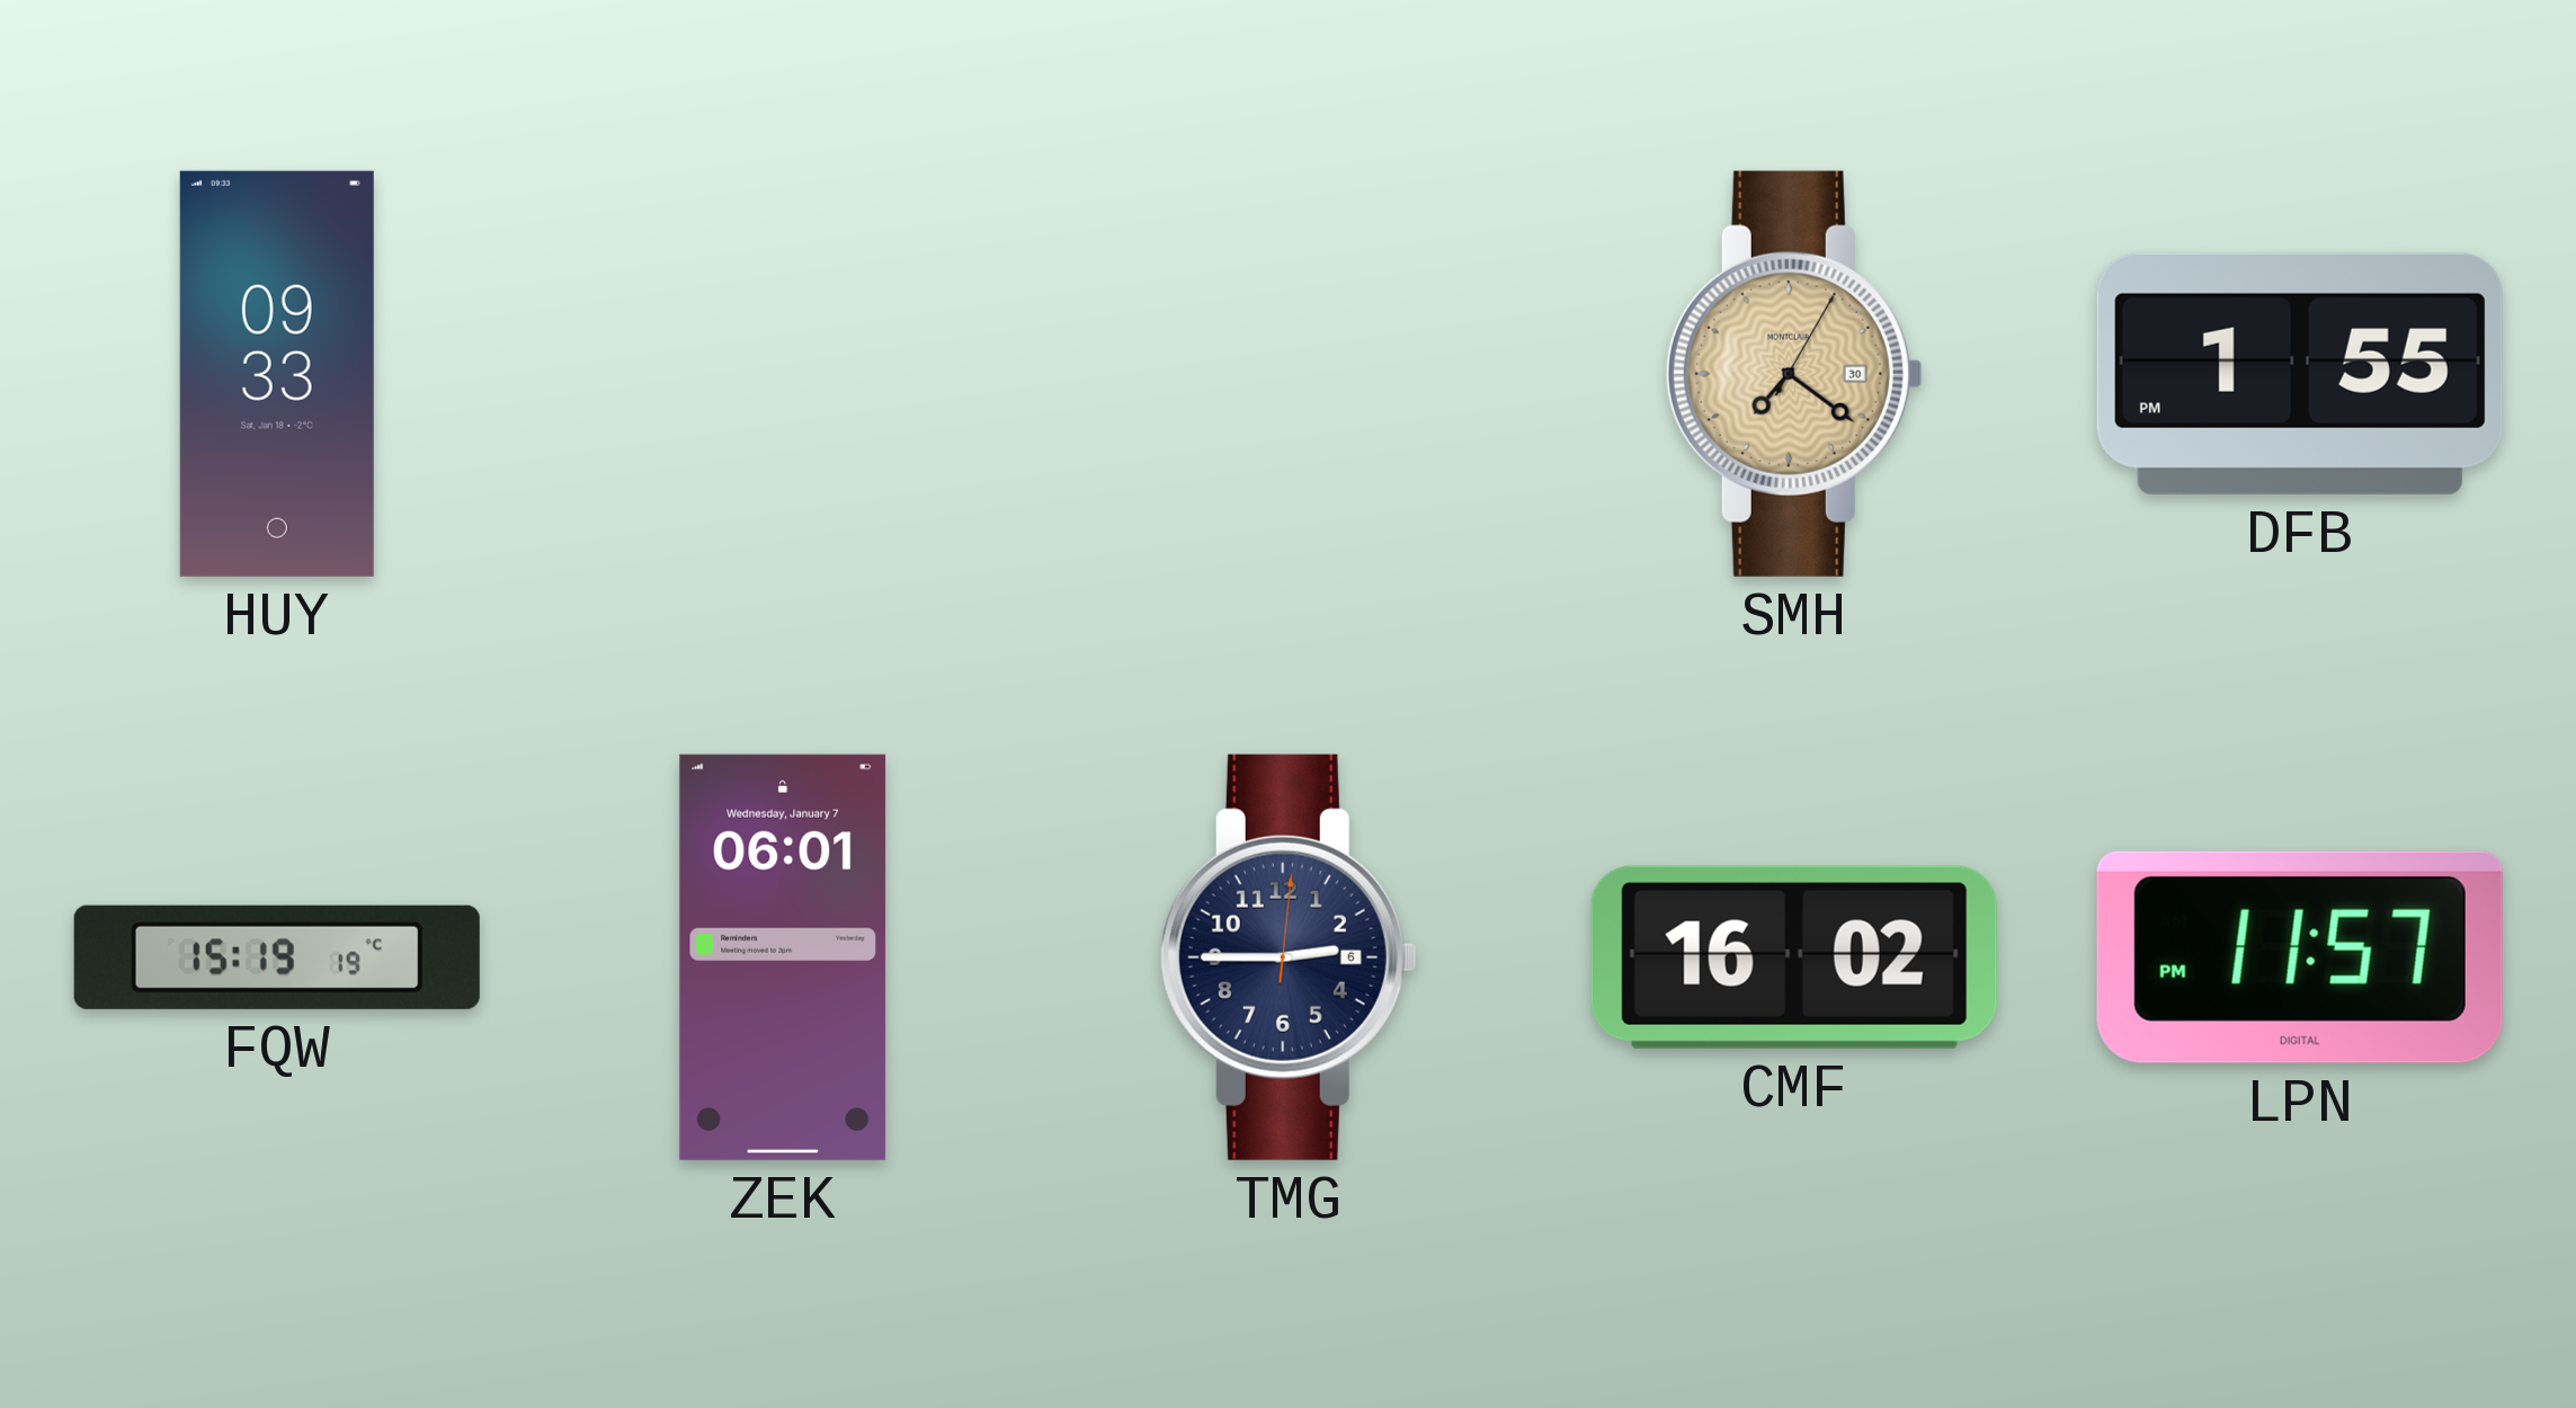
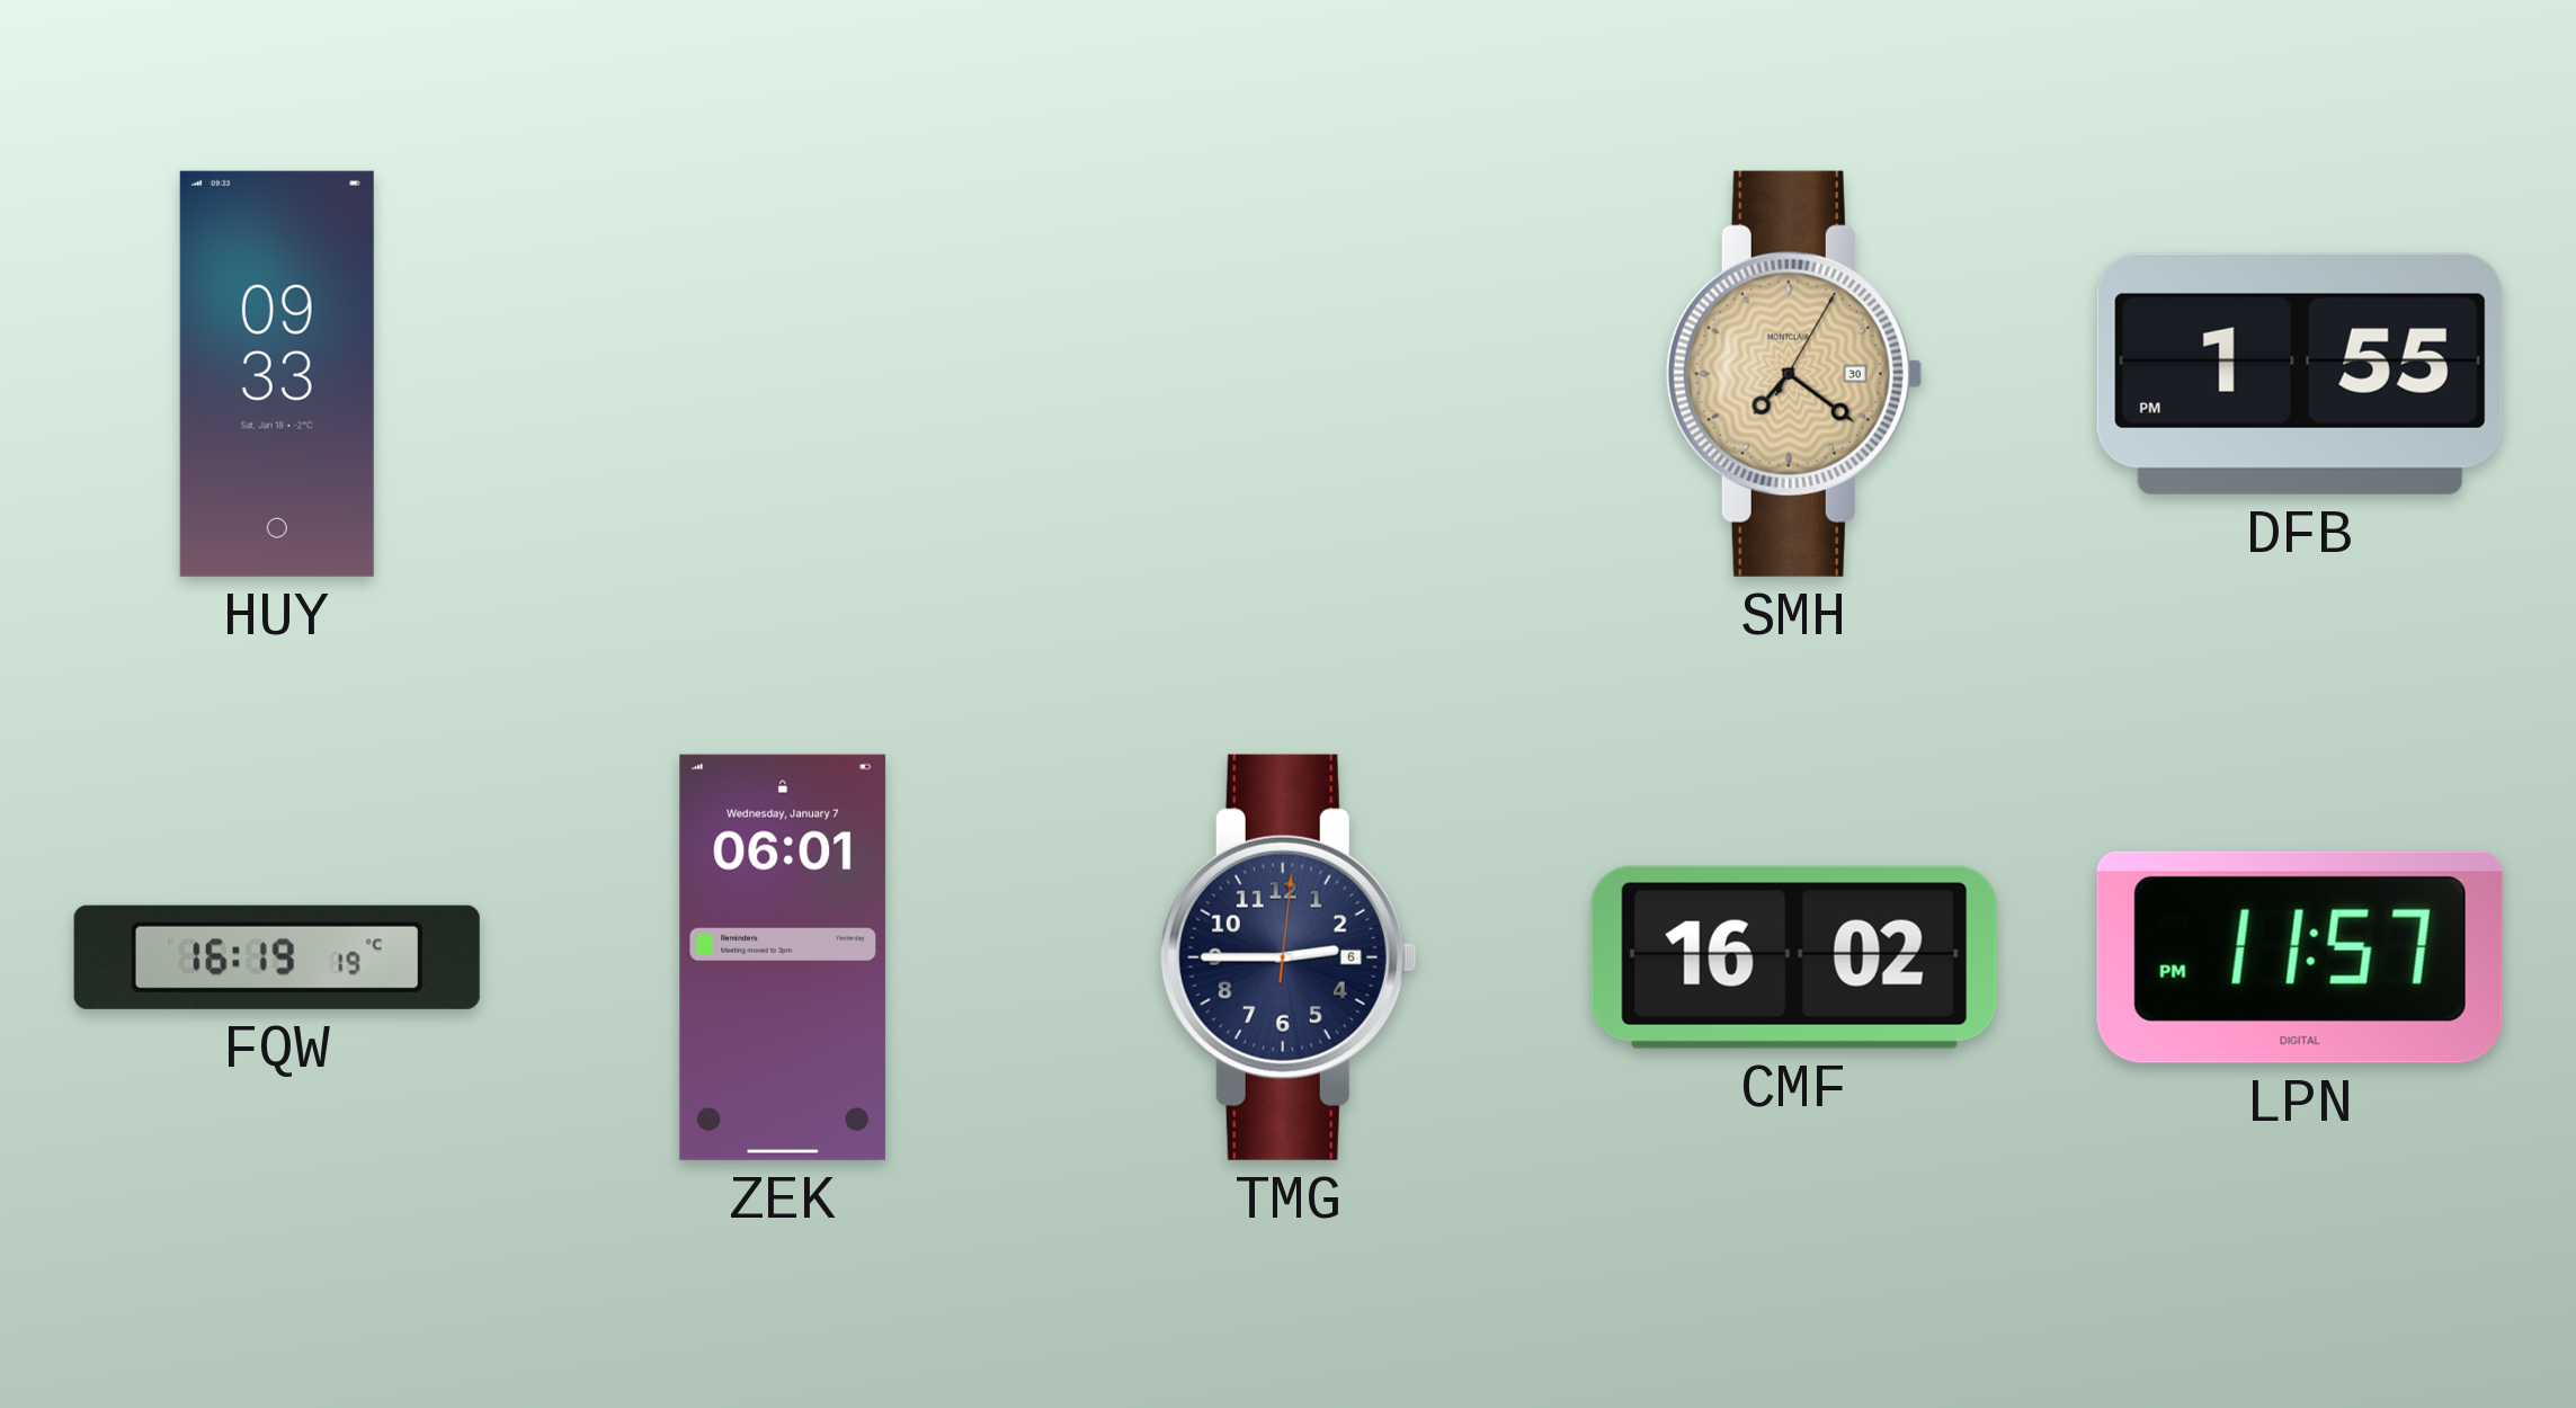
FQW: 15:19 -> 16:19 (277, 957)
